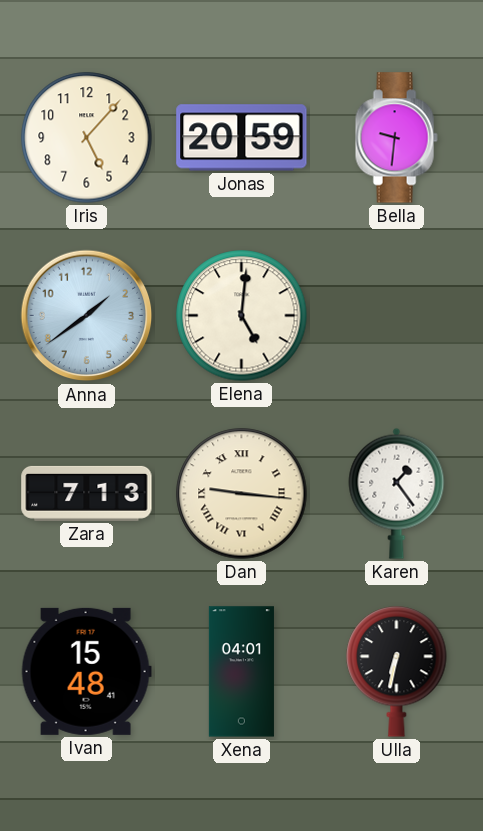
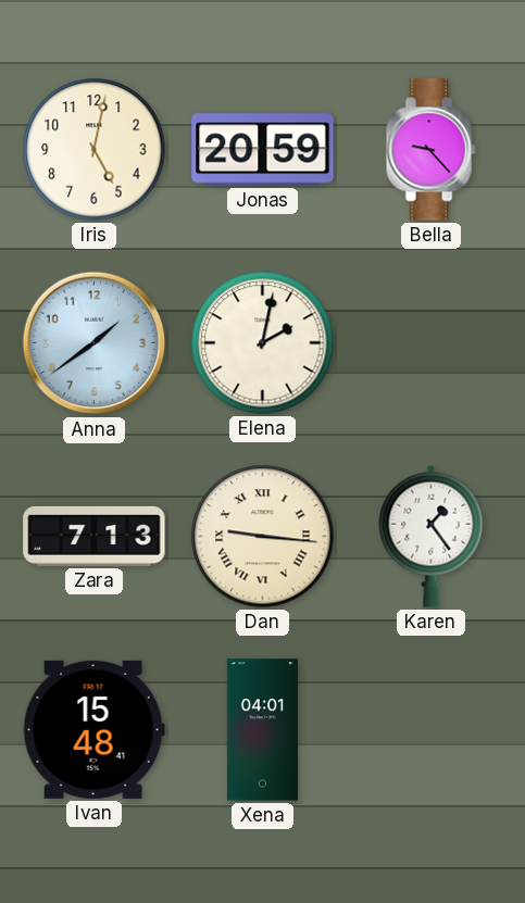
Iris: 5:07 -> 5:02 (95, 150)
Bella: 9:31 -> 9:23 (430, 150)
Elena: 5:01 -> 2:02 (263, 343)
Ulla: 6:32 -> none (397, 672)
